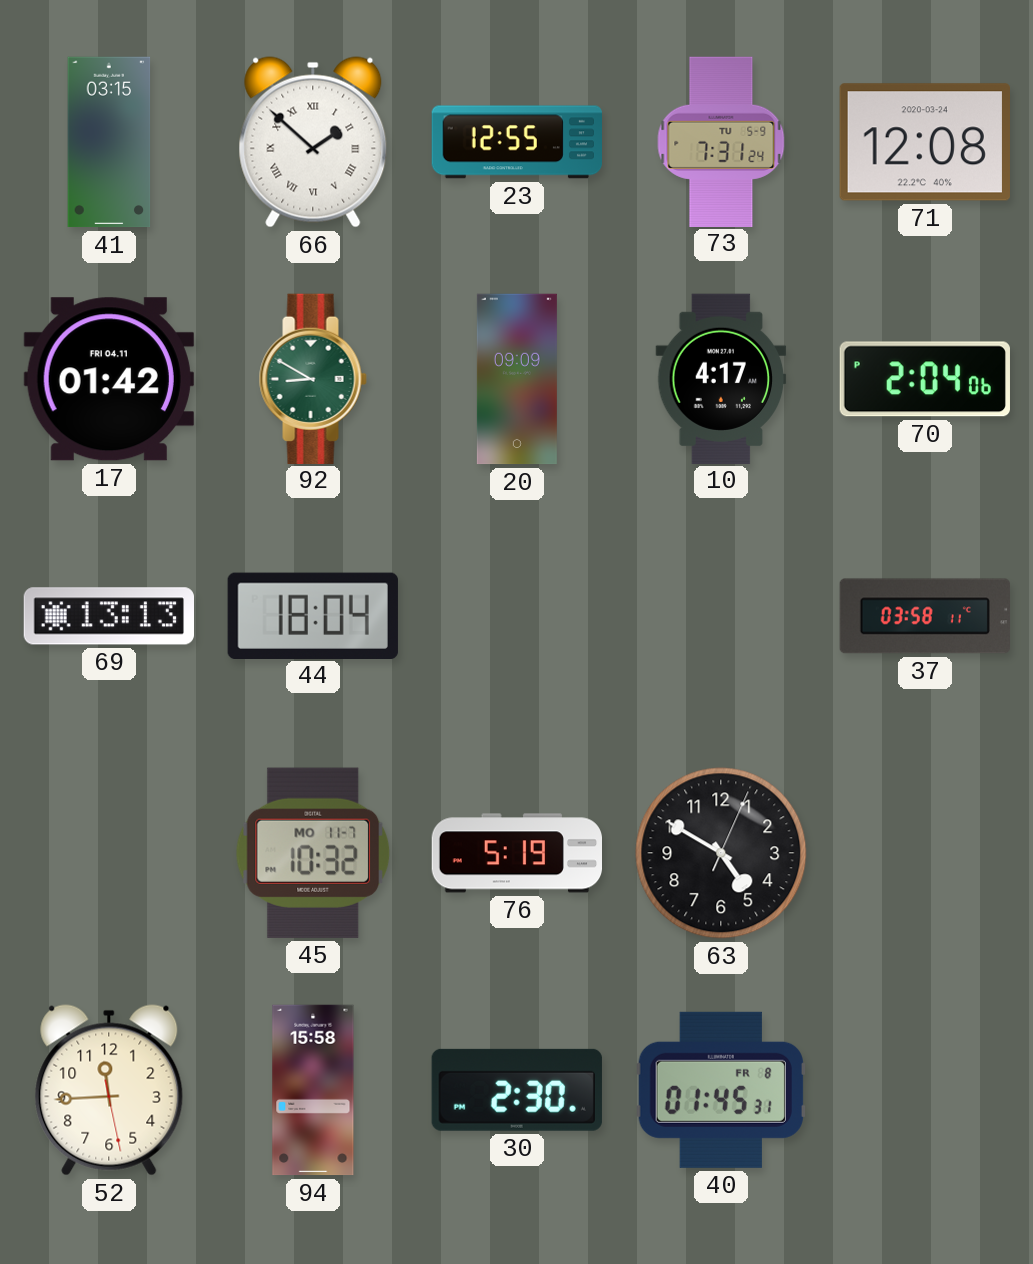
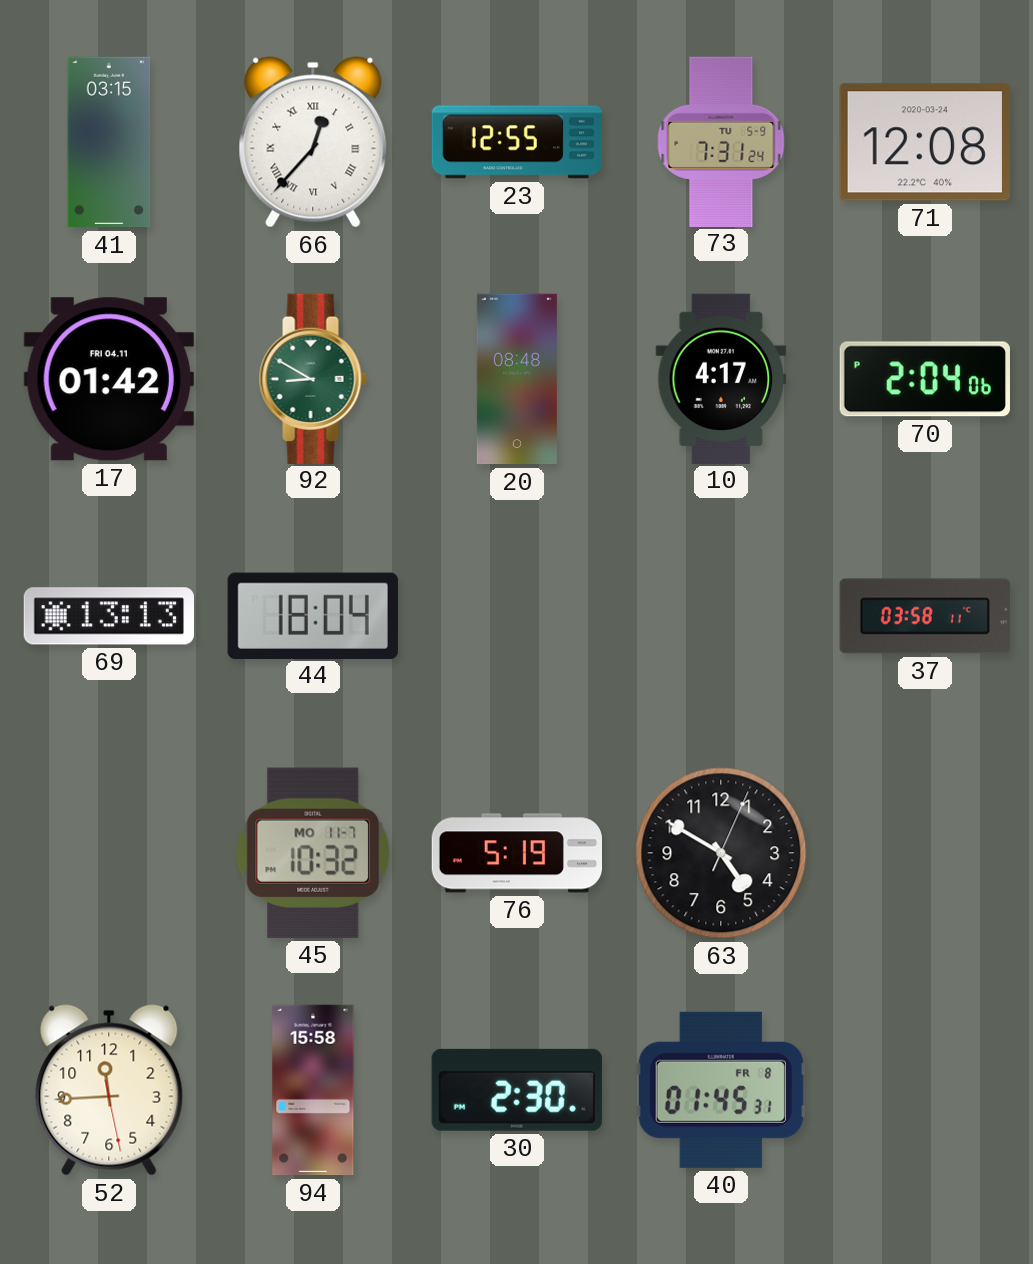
66: 1:52 -> 12:37 (313, 142)
20: 09:09 -> 08:48 (517, 379)
